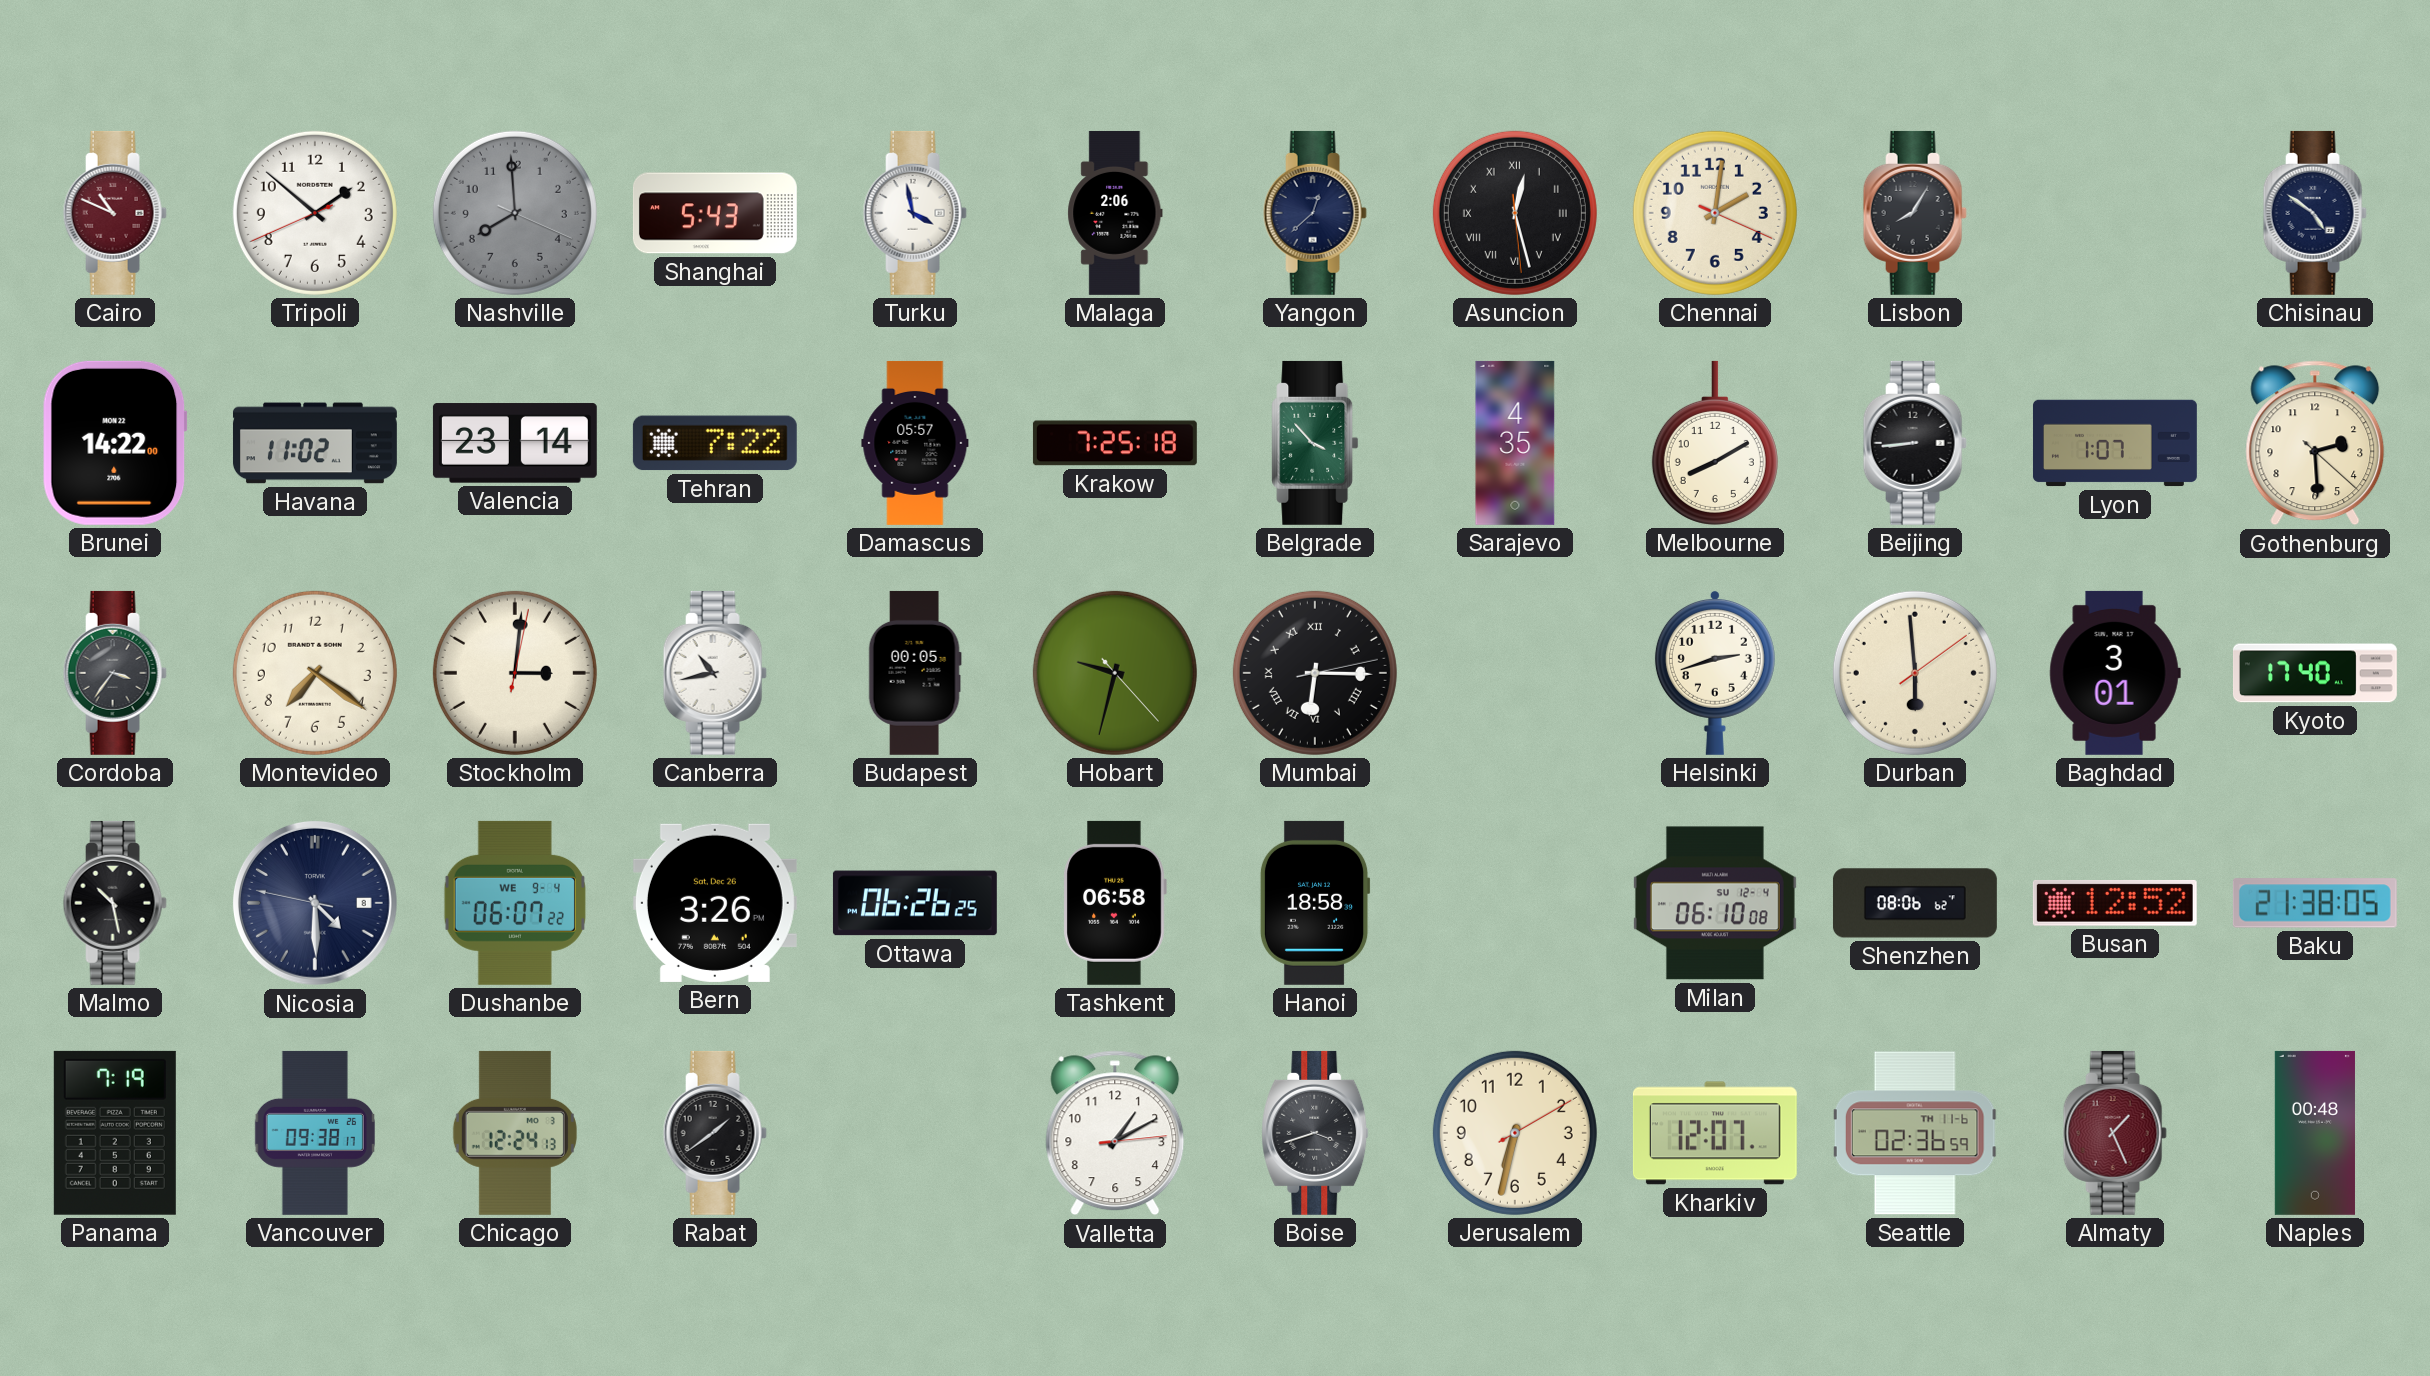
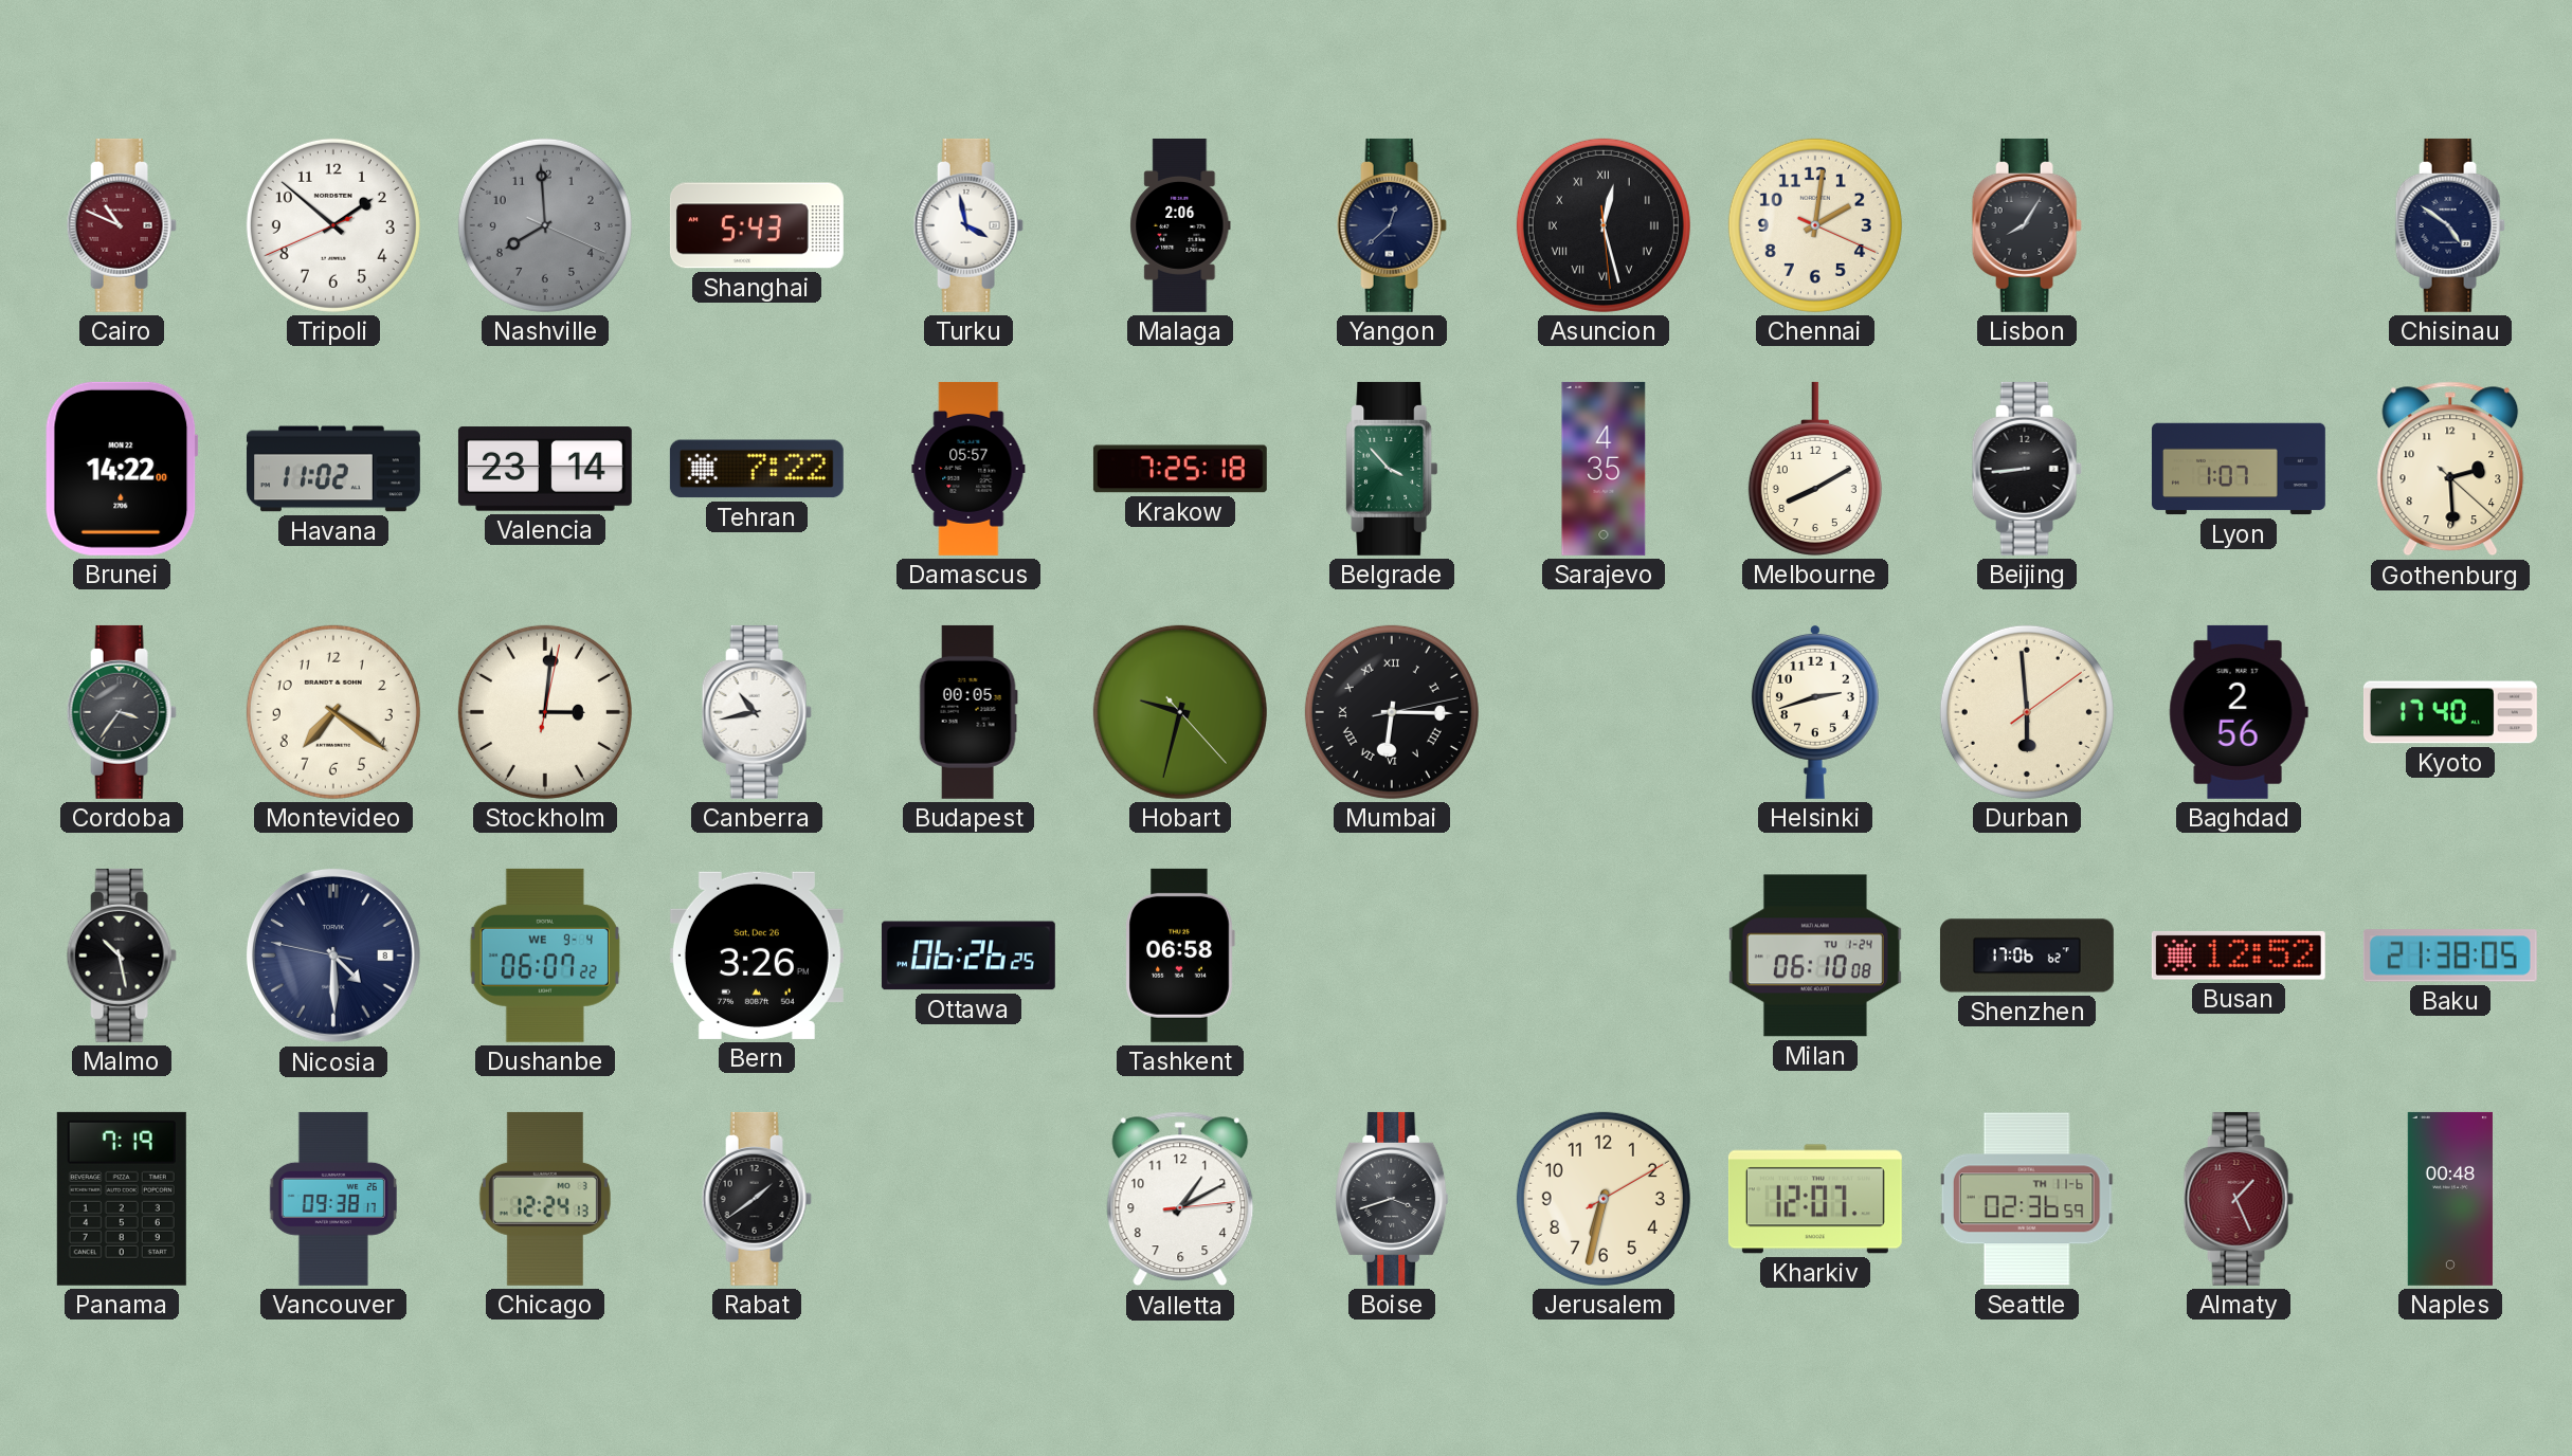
Baghdad: 3:01 -> 2:56 (2239, 712)
Hanoi: 18:58 -> none (1315, 903)
Milan date: SU 12-4 -> TU 1-24 (1815, 956)
Shenzhen: 08:06 -> 17:06 (2027, 956)
